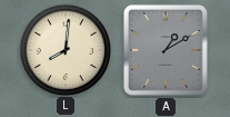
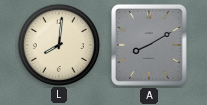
A: 1:10 -> 8:10 (149, 45)
